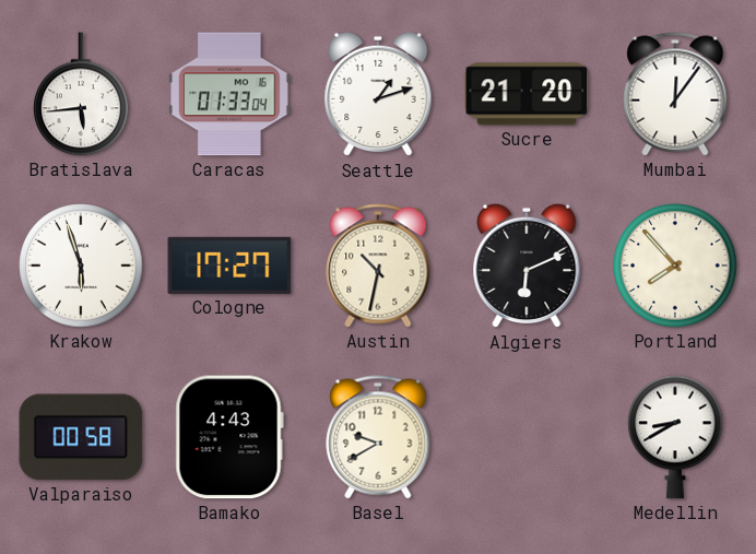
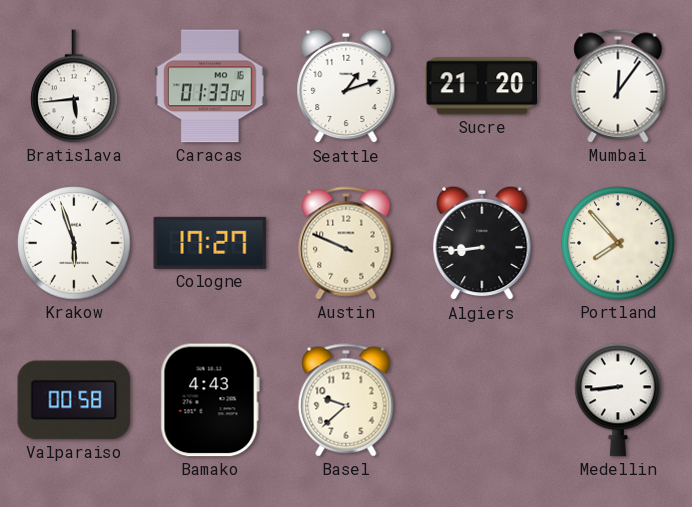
Austin: 10:32 -> 9:49 (346, 243)
Algiers: 6:11 -> 8:44 (482, 243)
Basel: 9:40 -> 9:38 (346, 400)
Medellin: 8:40 -> 8:44 (618, 400)
